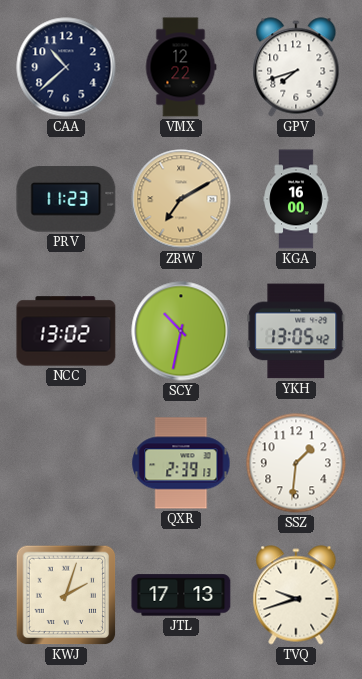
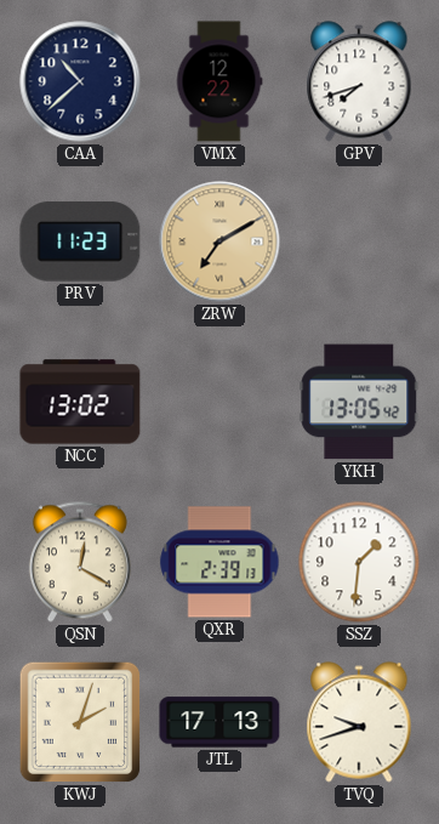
KGA: 16:00 -> none (296, 199)
SCY: 10:32 -> none (181, 331)
QSN: none -> 12:20 (80, 562)
